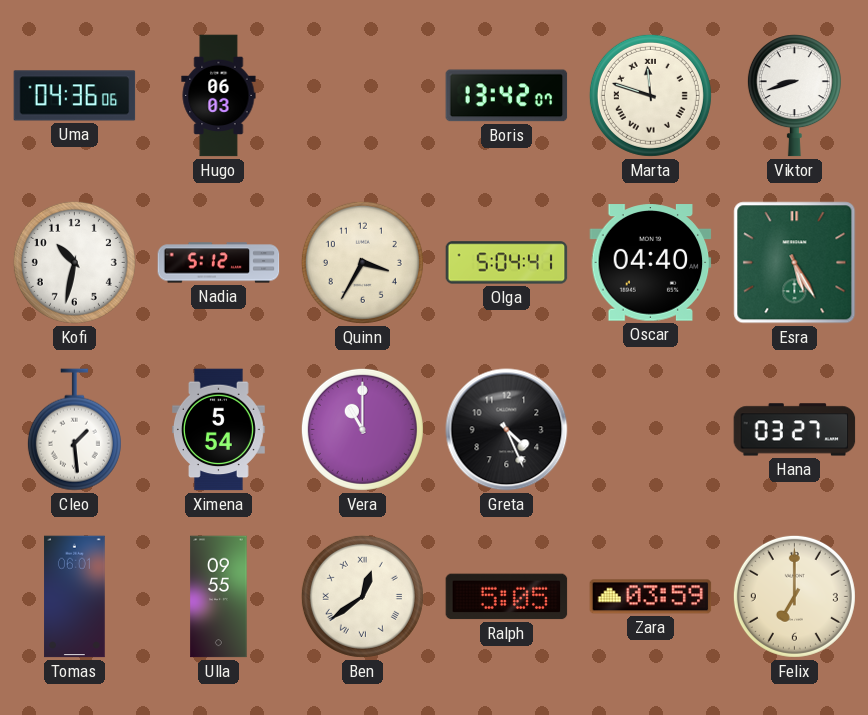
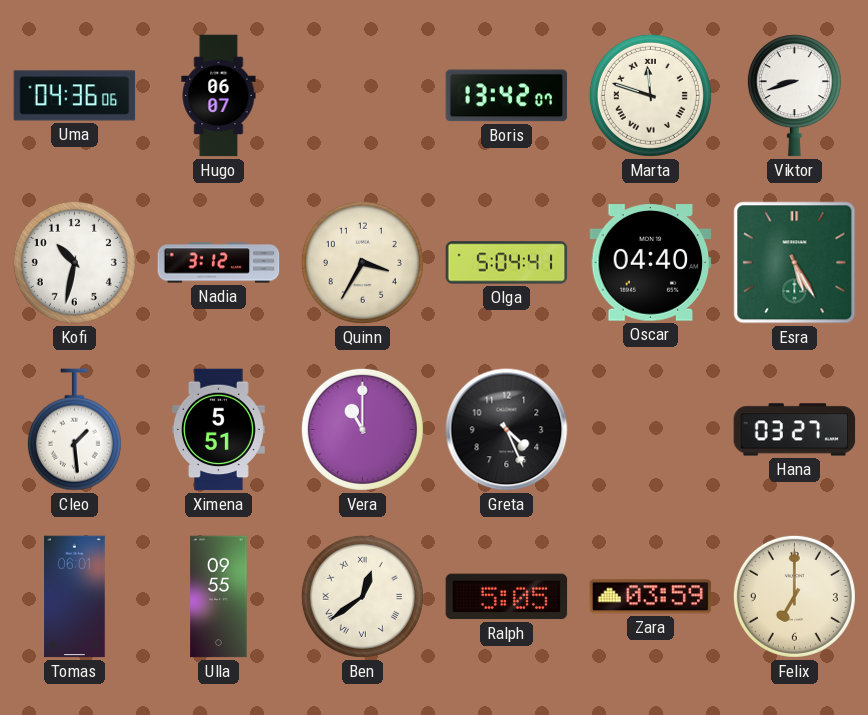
Hugo: 06:03 -> 06:07 (219, 96)
Nadia: 5:12 -> 3:12 (219, 263)
Ximena: 5:54 -> 5:51 (219, 430)
